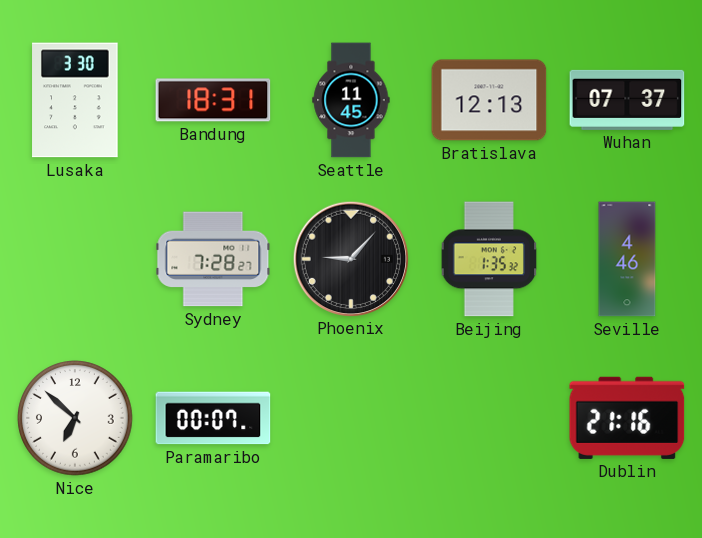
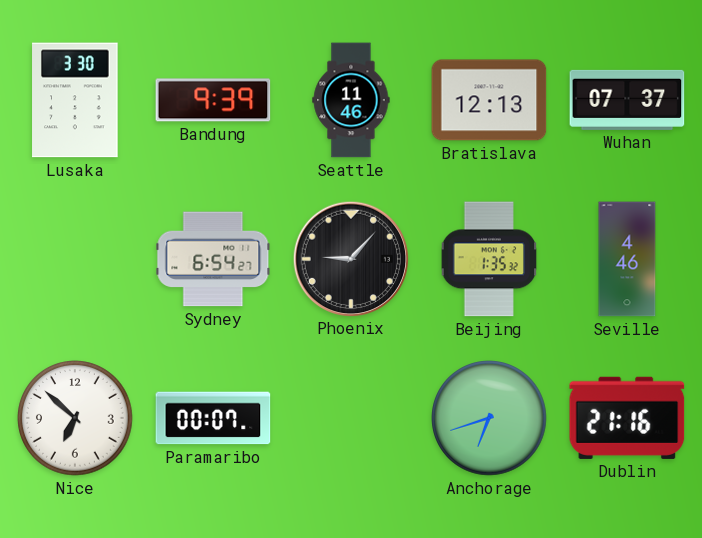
Bandung: 18:31 -> 9:39 (213, 100)
Seattle: 11:45 -> 11:46 (351, 100)
Sydney: 7:28 -> 6:54 (213, 259)
Anchorage: none -> 6:42 (489, 418)
